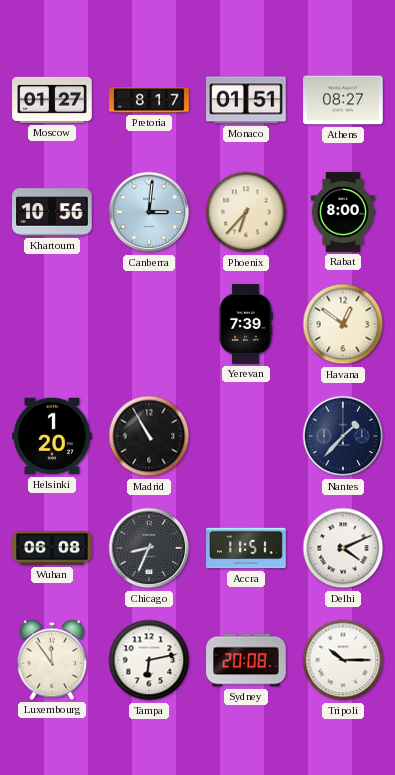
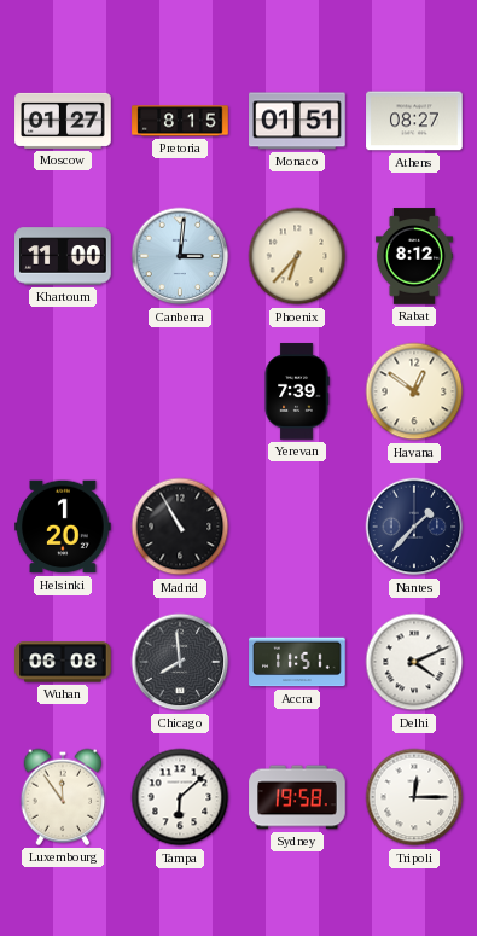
Pretoria: 8:17 -> 8:15 (180, 121)
Khartoum: 10:56 -> 11:00 (63, 256)
Rabat: 8:00 -> 8:12 (414, 256)
Chicago: 8:34 -> 7:59 (180, 662)
Tampa: 6:13 -> 6:08 (180, 797)
Sydney: 20:08 -> 19:58 (297, 797)
Tripoli: 10:15 -> 12:15 (414, 797)
